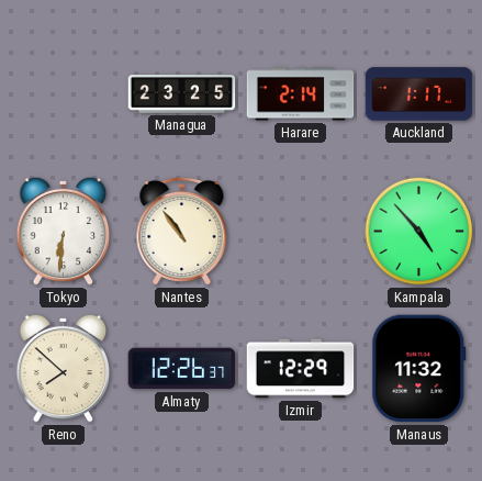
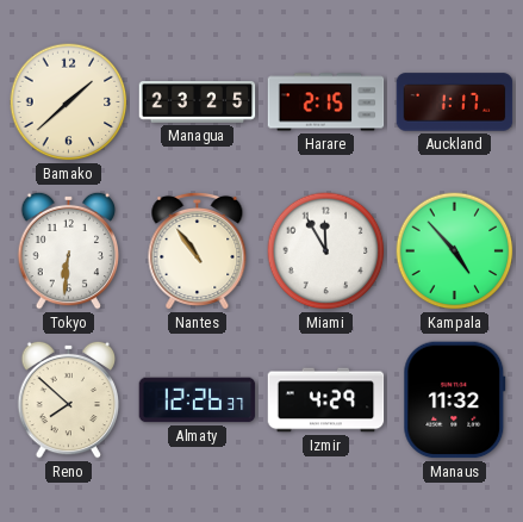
Bamako: none -> 1:38 (69, 102)
Harare: 2:14 -> 2:15 (326, 102)
Miami: none -> 11:55 (326, 251)
Izmir: 12:29 -> 4:29 (326, 400)
